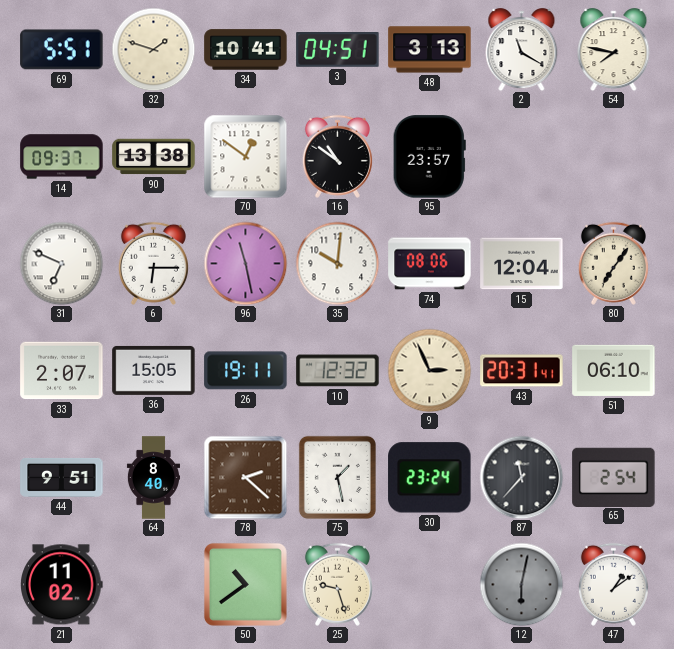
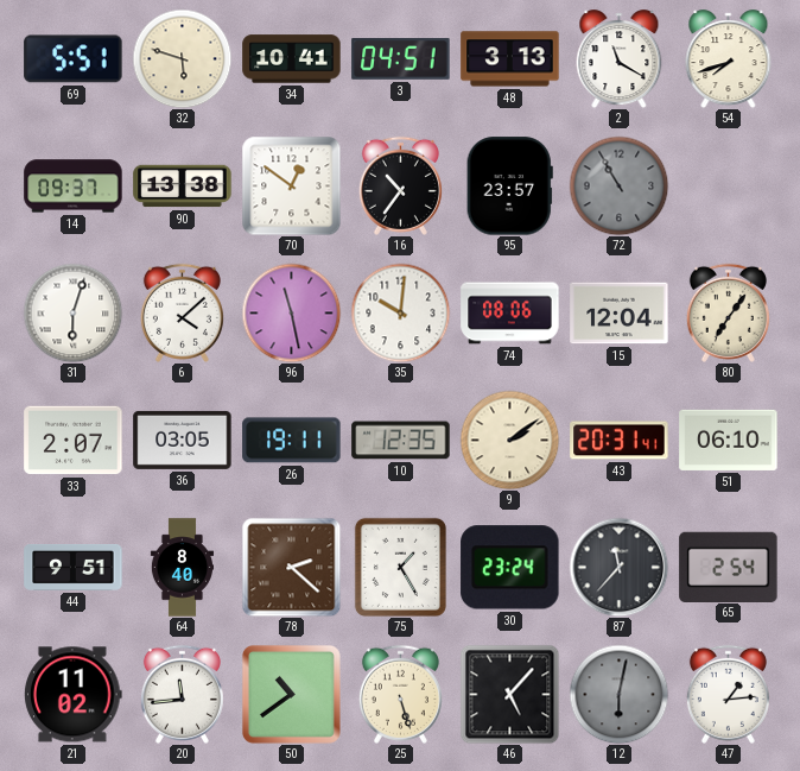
32: 1:48 -> 5:48 (182, 58)
54: 7:47 -> 7:42 (729, 59)
16: 10:51 -> 10:36 (400, 185)
72: none -> 10:55 (618, 185)
31: 6:49 -> 6:03 (72, 312)
6: 6:15 -> 4:08 (182, 312)
36: 15:05 -> 03:05 (183, 440)
10: 12:32 -> 12:35 (401, 441)
9: 2:56 -> 2:09 (509, 440)
75: 1:28 -> 1:25 (400, 567)
20: none -> 11:44 (182, 694)
25: 9:27 -> 5:27 (400, 694)
46: none -> 5:07 (509, 694)
47: 1:09 -> 1:14 (728, 694)
